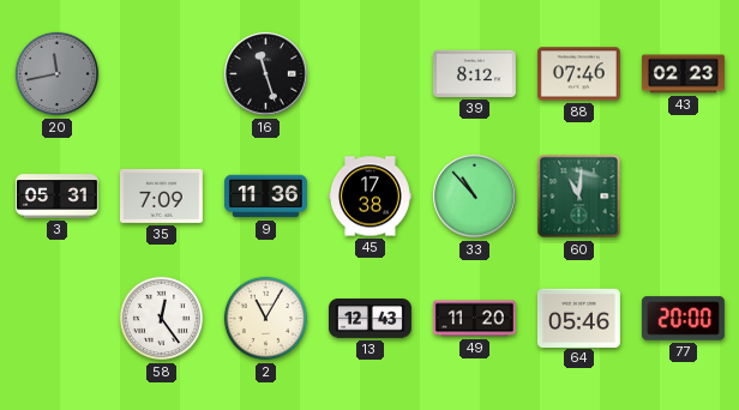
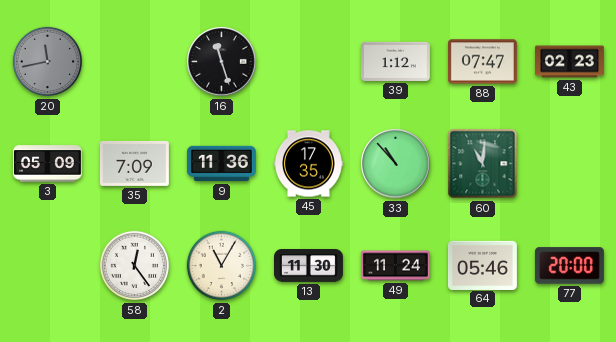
39: 8:12 -> 1:12 (395, 61)
88: 07:46 -> 07:47 (482, 62)
3: 05:31 -> 05:09 (47, 164)
45: 17:38 -> 17:35 (308, 164)
13: 12:43 -> 11:30 (309, 266)
49: 11:20 -> 11:24 (395, 266)
